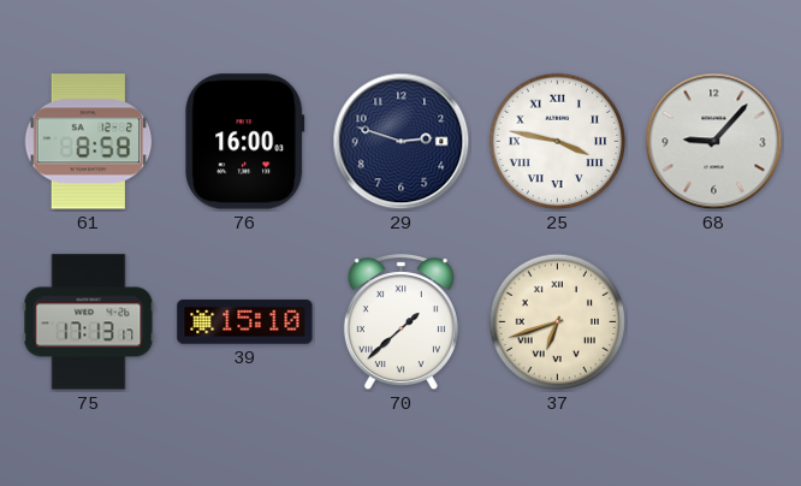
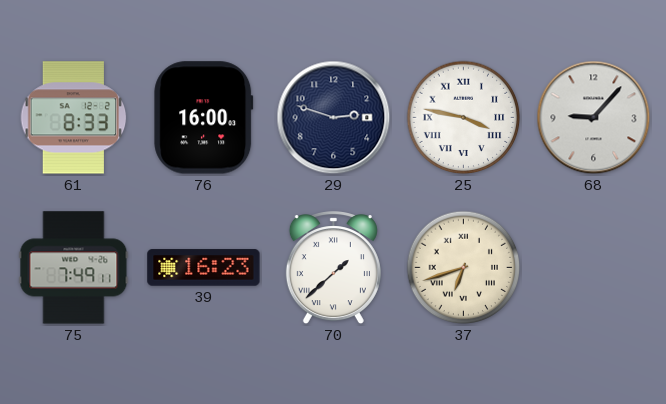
61: 8:58 -> 8:33 (74, 118)
75: 17:13 -> 7:49 (74, 268)
39: 15:10 -> 16:23 (204, 268)
